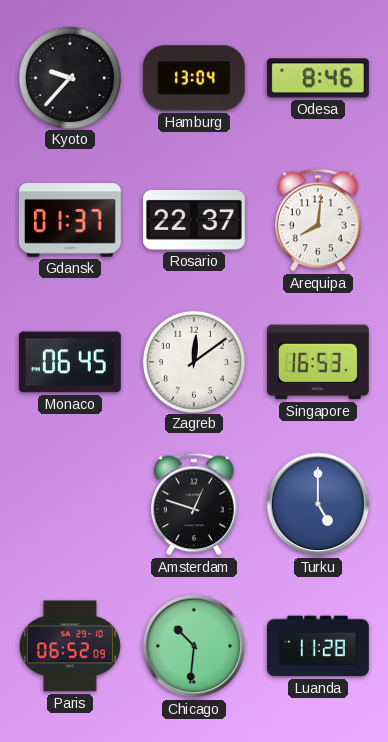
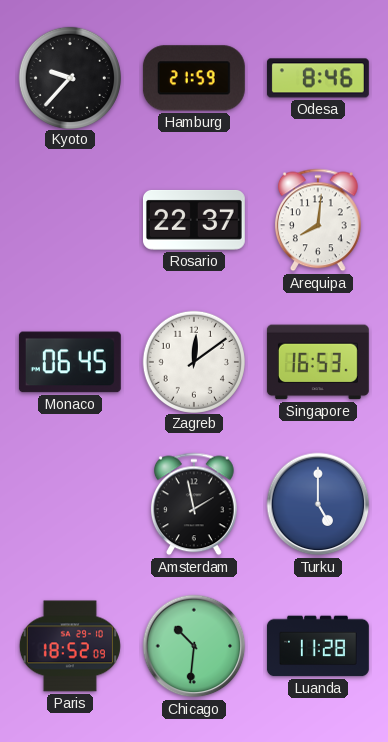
Hamburg: 13:04 -> 21:59 (194, 78)
Gdansk: 01:37 -> none (70, 220)
Amsterdam: 12:48 -> 1:58 (194, 504)
Paris: 06:52 -> 18:52 (70, 646)
